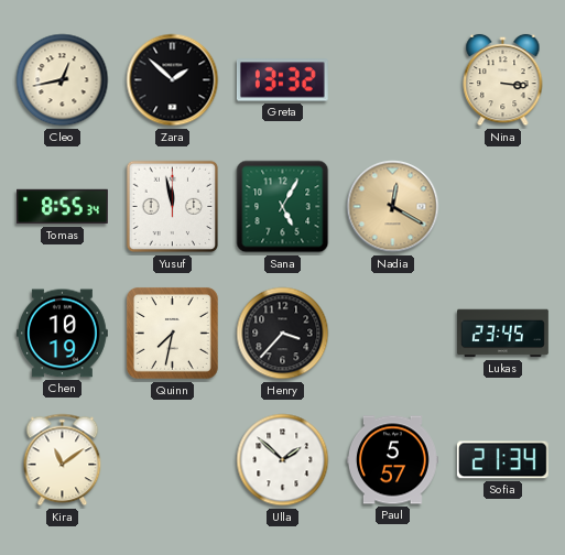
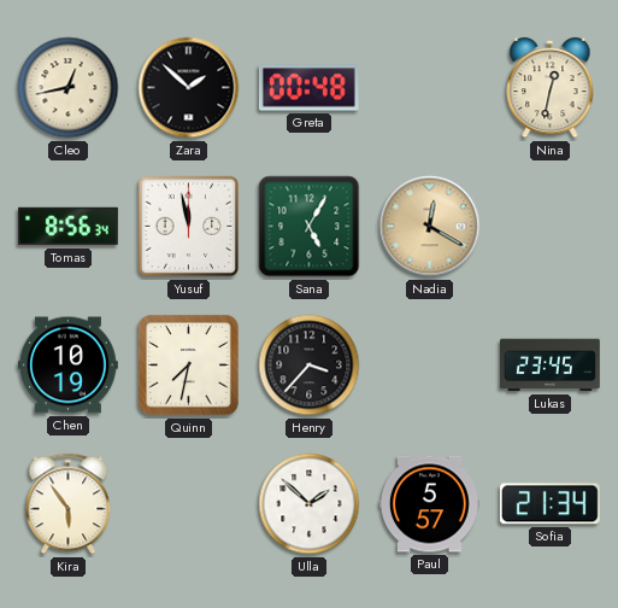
Greta: 13:32 -> 00:48 (308, 88)
Nina: 3:16 -> 12:32 (551, 88)
Tomas: 8:55 -> 8:56 (69, 227)
Kira: 11:09 -> 5:54 (69, 504)
